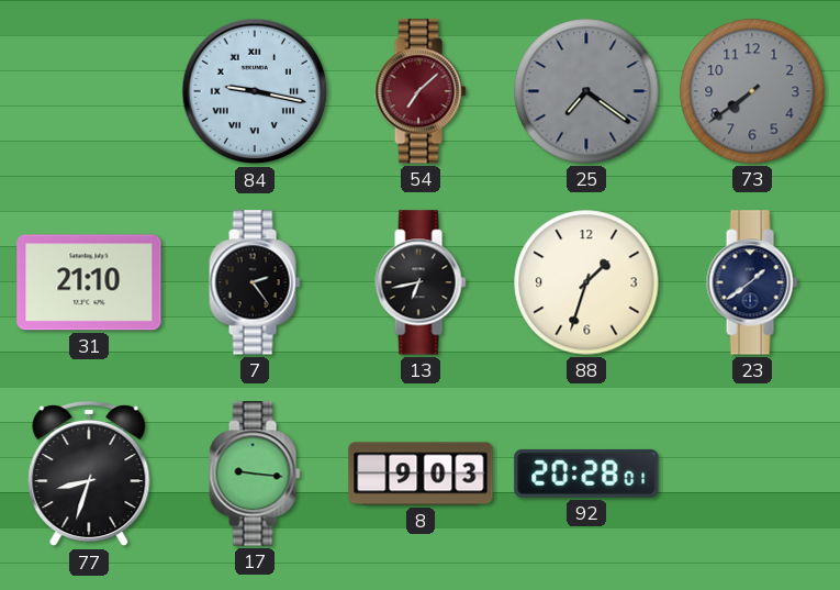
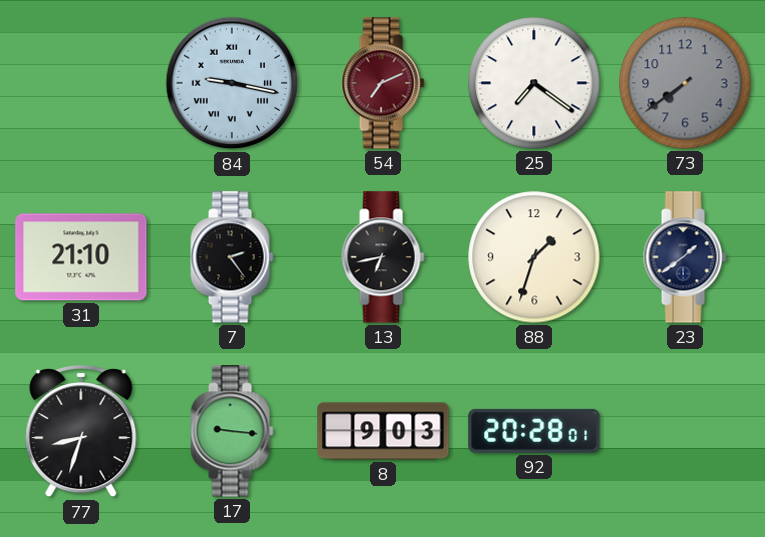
54: 7:08 -> 7:11 (383, 83)
25 dial: grey -> white (534, 83)
